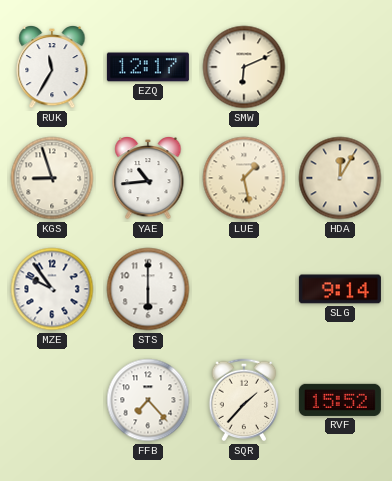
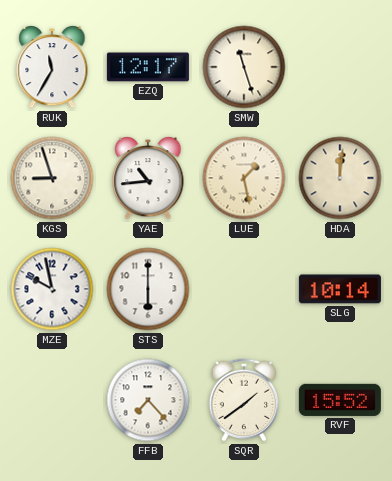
SMW: 6:11 -> 11:27 (244, 67)
HDA: 12:05 -> 12:01 (340, 178)
MZE: 9:54 -> 9:58 (52, 289)
SLG: 9:14 -> 10:14 (340, 289)
SQR: 1:37 -> 1:39 (244, 400)
